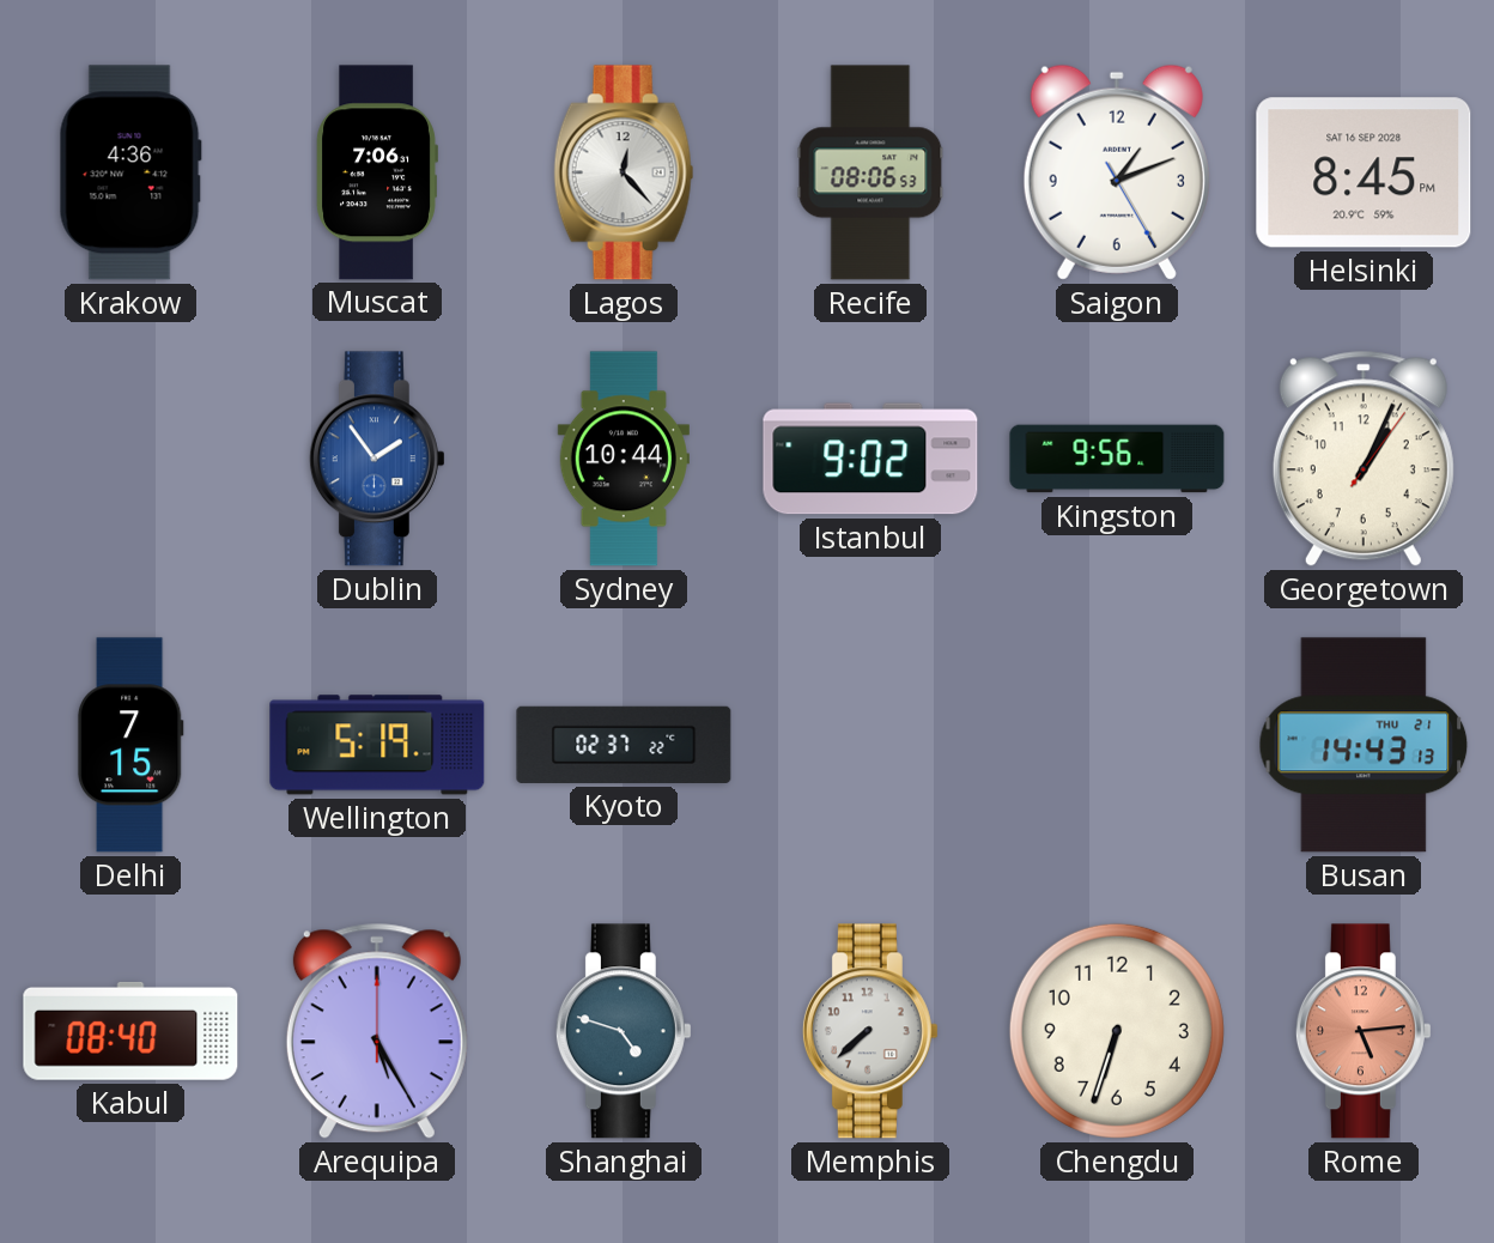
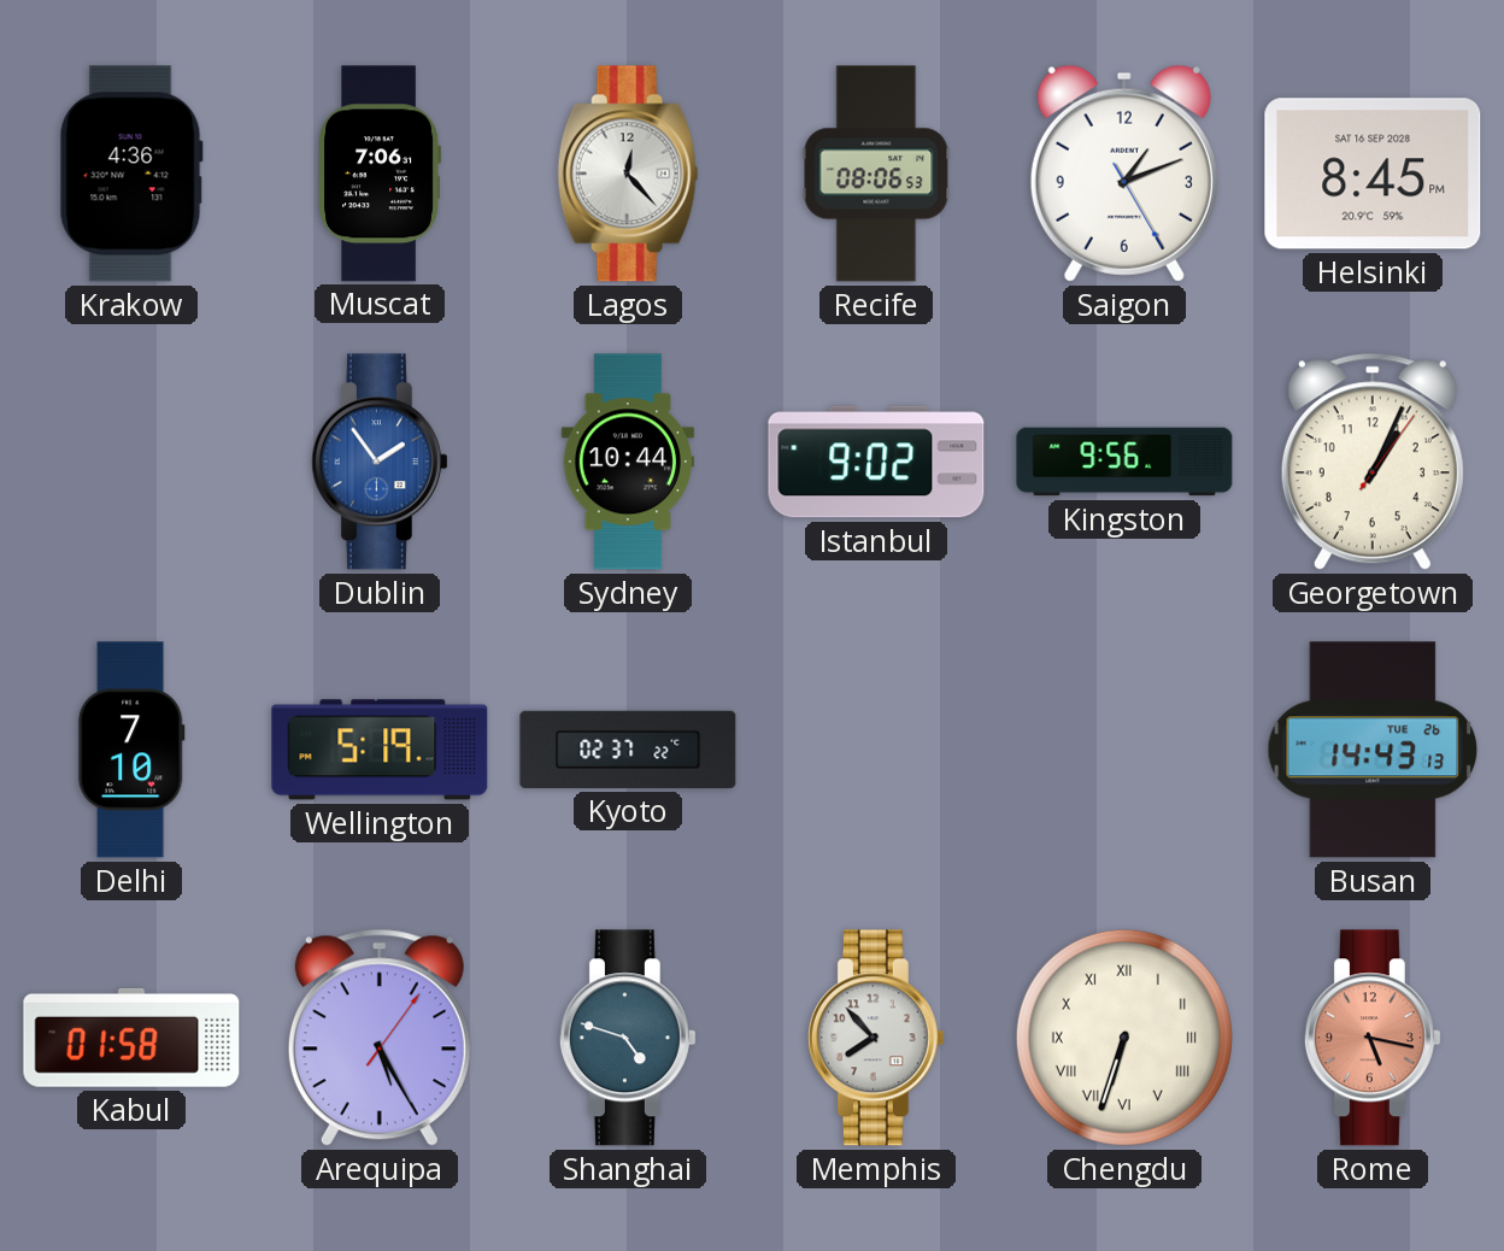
Delhi: 7:15 -> 7:10 (131, 750)
Busan date: THU 21 -> TUE 26 (1373, 750)
Kabul: 08:40 -> 01:58 (131, 1038)
Arequipa: 5:25:00 -> 5:25:06 (380, 1038)
Memphis: 7:38 -> 7:53 (876, 1038)
Chengdu numerals: Arabic -> Roman (1124, 1038)
Rome: 5:14 -> 5:17 (1373, 1038)
